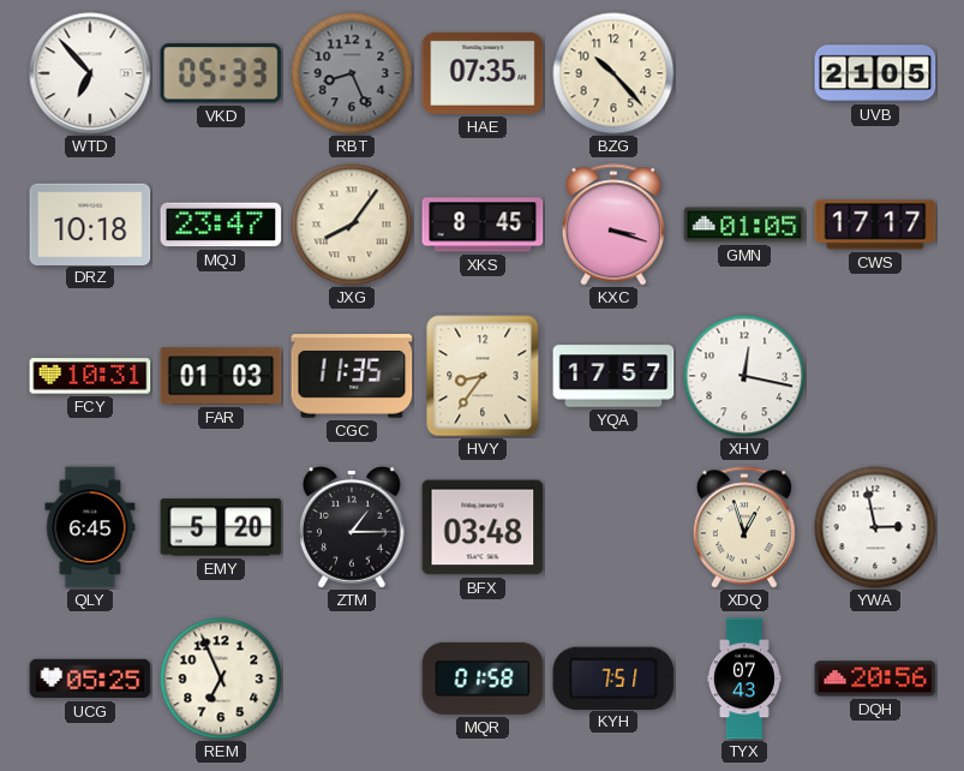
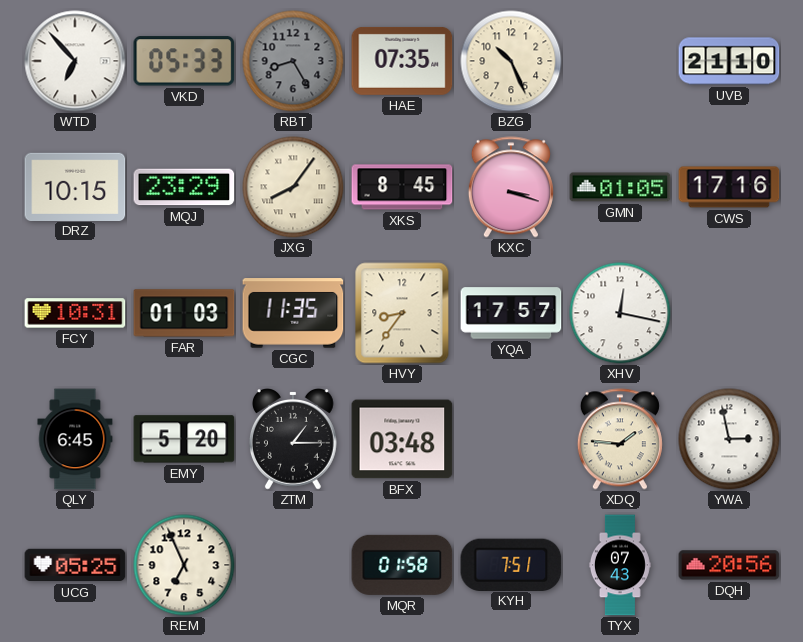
RBT: 8:26 -> 8:25 (293, 61)
BZG: 10:23 -> 10:26 (511, 61)
UVB: 21:05 -> 21:10 (729, 61)
DRZ: 10:18 -> 10:15 (75, 186)
MQJ: 23:47 -> 23:29 (184, 187)
CWS: 17:17 -> 17:16 (729, 187)
XDQ: 12:57 -> 1:46 (620, 439)
